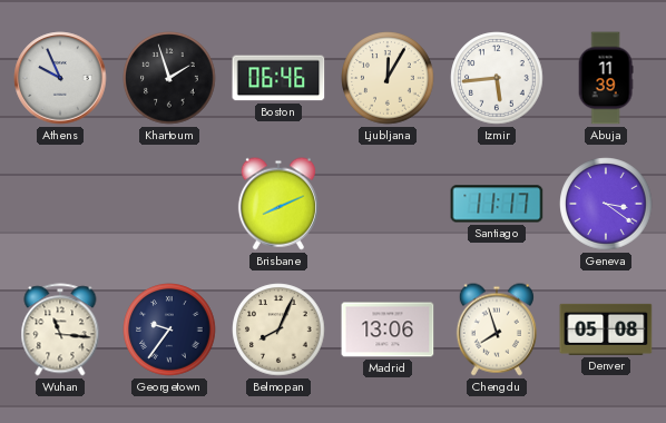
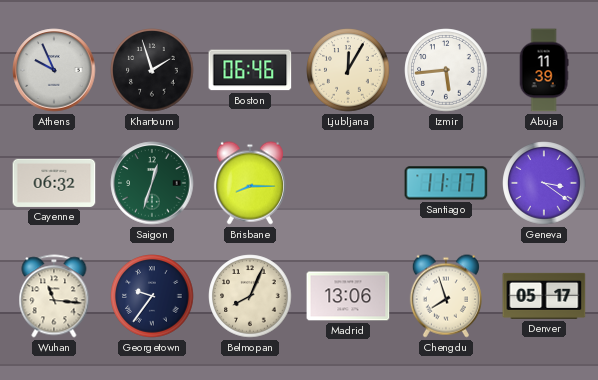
Cayenne: none -> 06:32 (54, 183)
Saigon: none -> 12:33 (152, 183)
Brisbane: 8:11 -> 8:15 (250, 183)
Denver: 05:08 -> 05:17 (544, 296)
